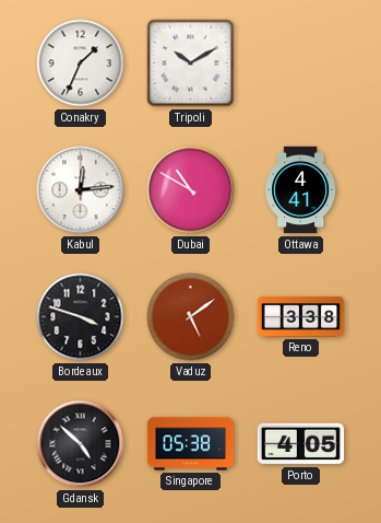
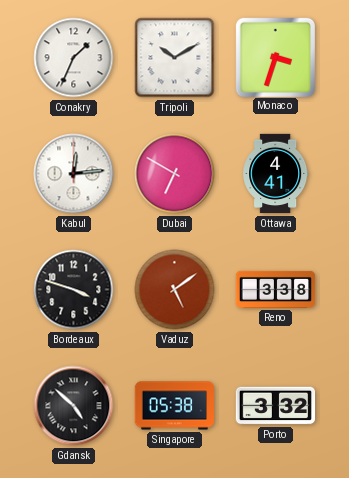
Monaco: none -> 3:33 (275, 57)
Dubai: 10:50 -> 6:50 (175, 174)
Porto: 4:05 -> 3:32 (276, 406)
